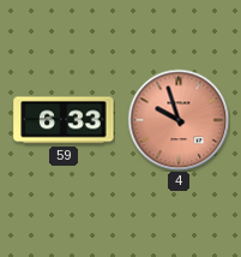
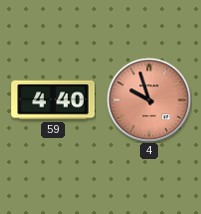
59: 6:33 -> 4:40 (53, 100)
